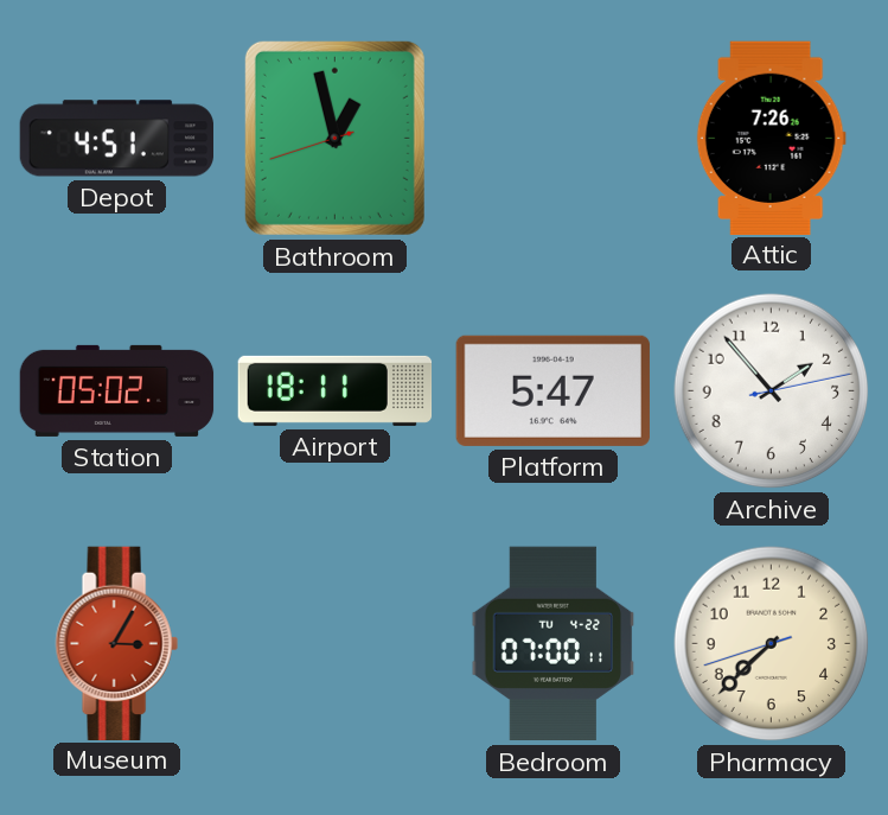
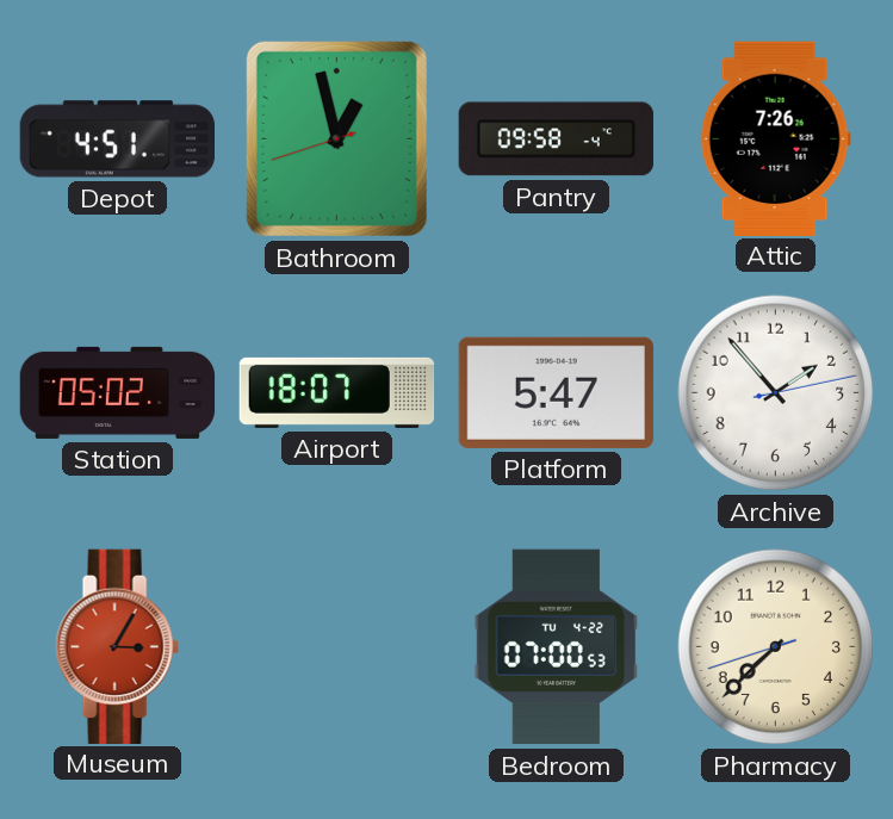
Pantry: none -> 09:58 (556, 139)
Airport: 18:11 -> 18:07 (337, 392)
Bedroom: 07:00:11 -> 07:00:53 (557, 647)
